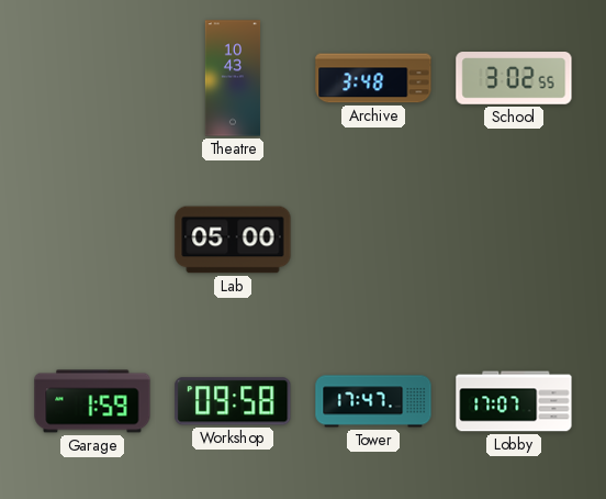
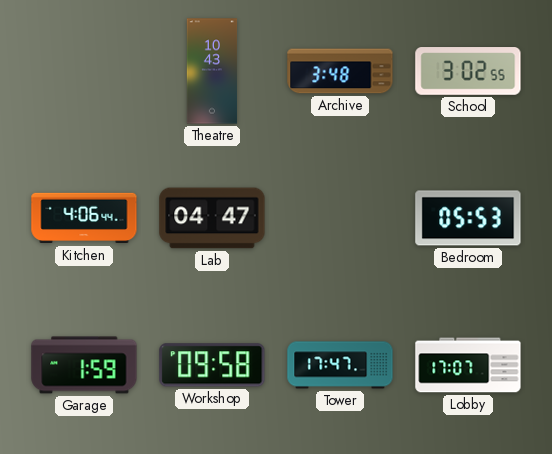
Kitchen: none -> 4:06 (84, 218)
Lab: 05:00 -> 04:47 (212, 218)
Bedroom: none -> 05:53 (468, 218)
